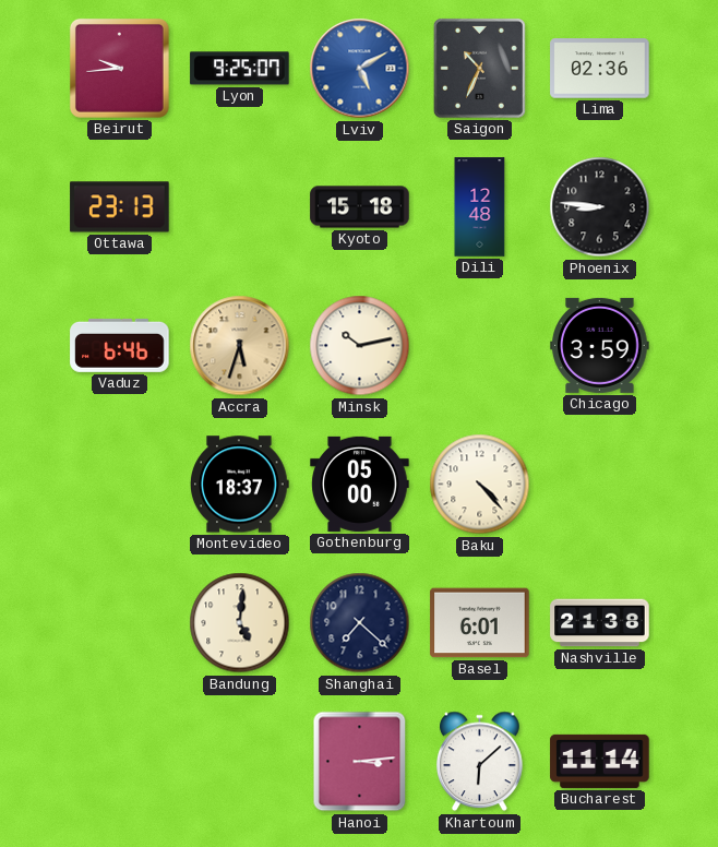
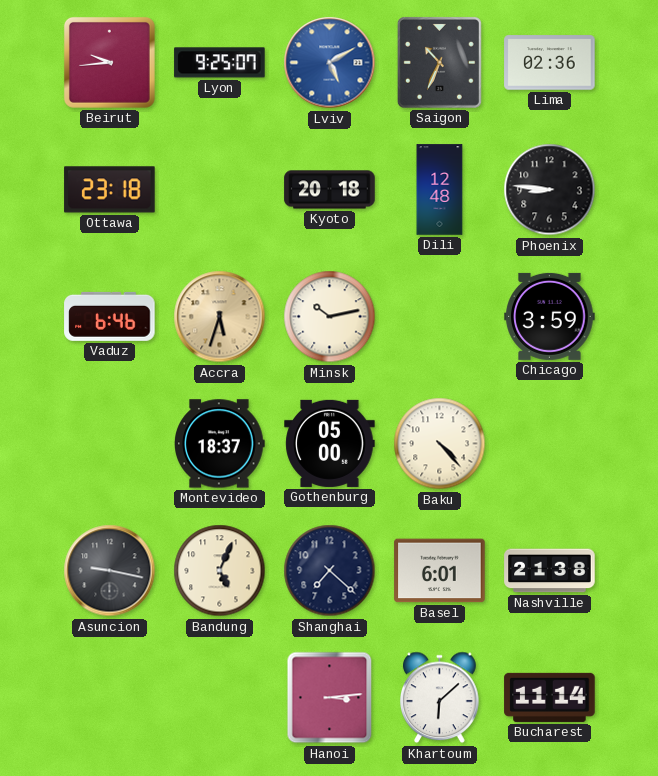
Ottawa: 23:13 -> 23:18 (110, 190)
Kyoto: 15:18 -> 20:18 (330, 190)
Asuncion: none -> 9:17 (110, 571)
Bandung: 5:01 -> 5:04 (220, 571)
